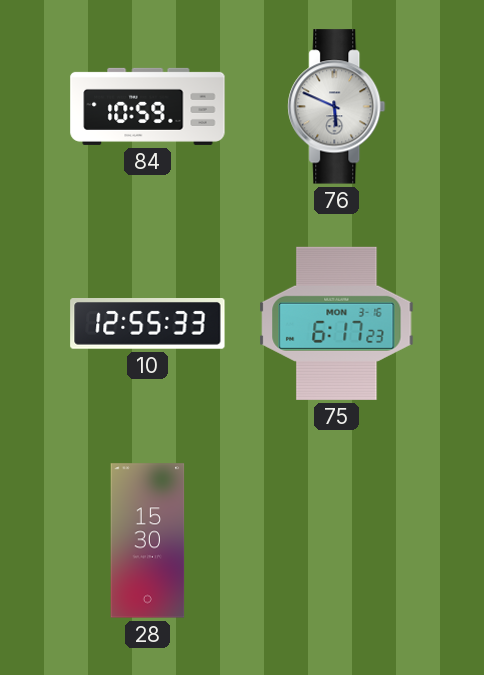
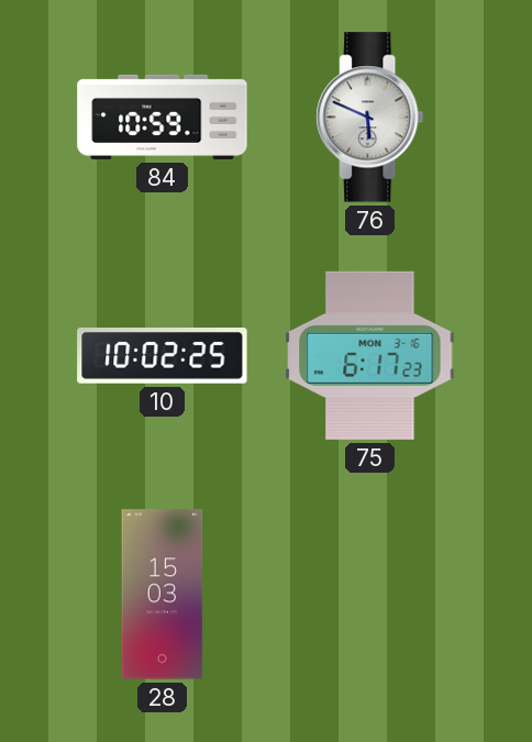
10: 12:55 -> 10:02 (163, 356)
28: 15:30 -> 15:03 (163, 595)
